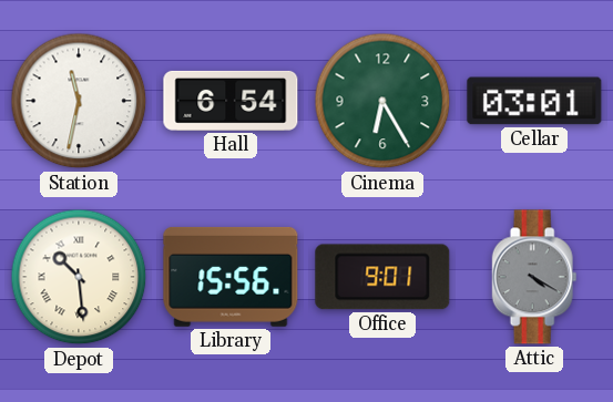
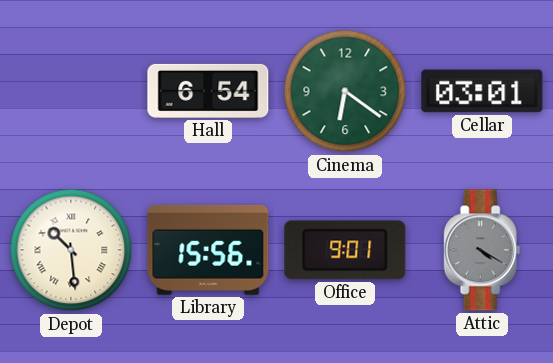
Station: 11:32 -> none (79, 101)
Cinema: 6:25 -> 6:21 (345, 91)
